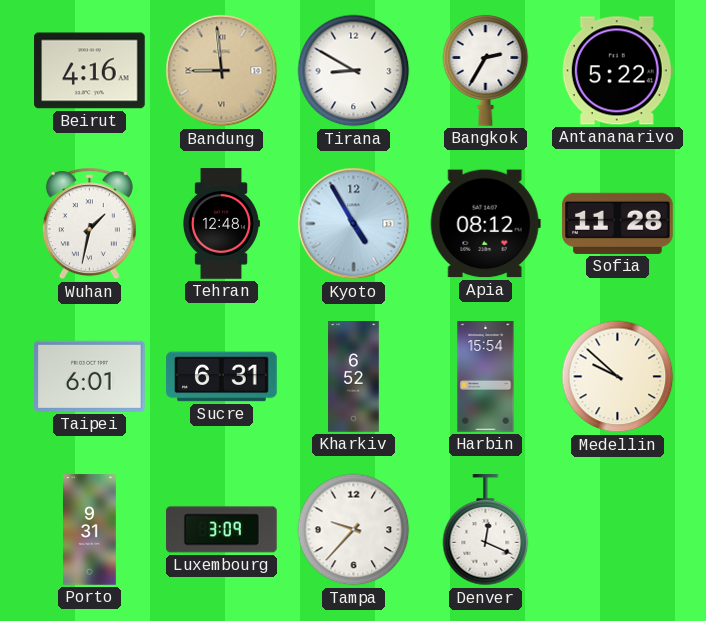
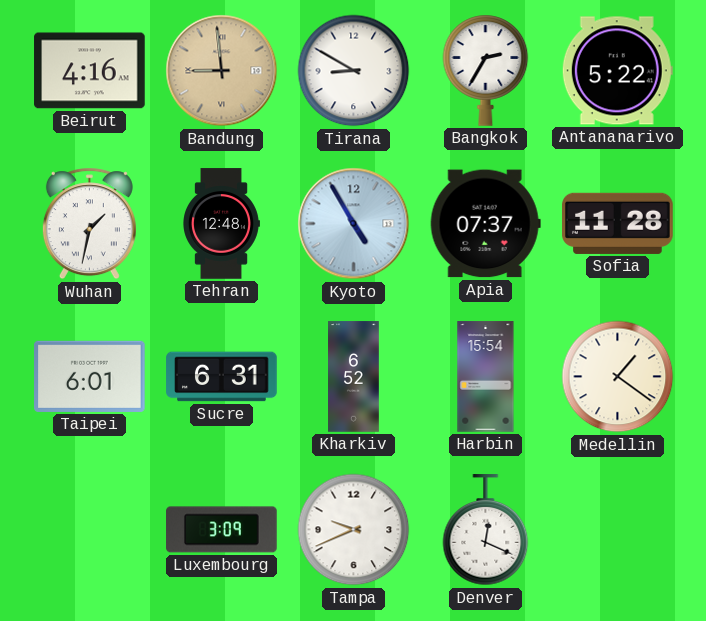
Apia: 08:12 -> 07:37 (485, 224)
Medellin: 9:52 -> 1:21 (618, 377)
Porto: 9:31 -> none (90, 530)
Tampa: 9:37 -> 9:41 (354, 530)
